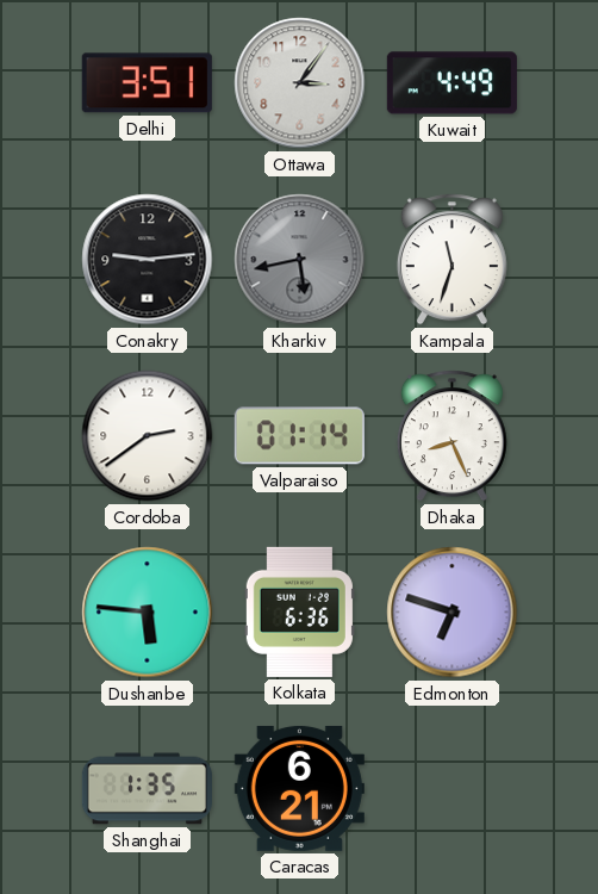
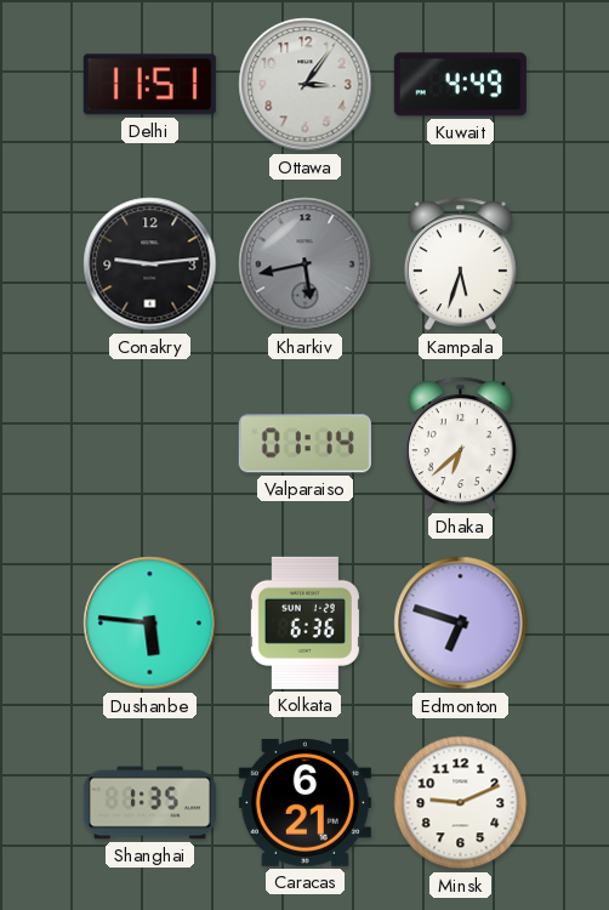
Delhi: 3:51 -> 11:51 (149, 85)
Kampala: 11:33 -> 5:33 (460, 265)
Cordoba: 2:39 -> none (148, 436)
Dhaka: 8:26 -> 6:38 (460, 444)
Minsk: none -> 9:11 (461, 803)
